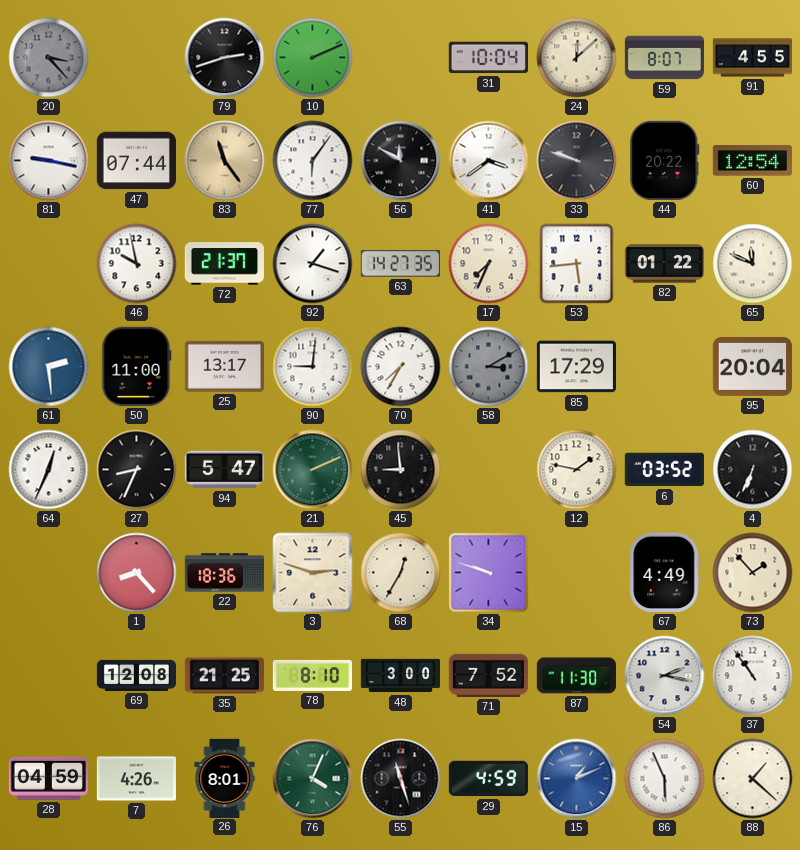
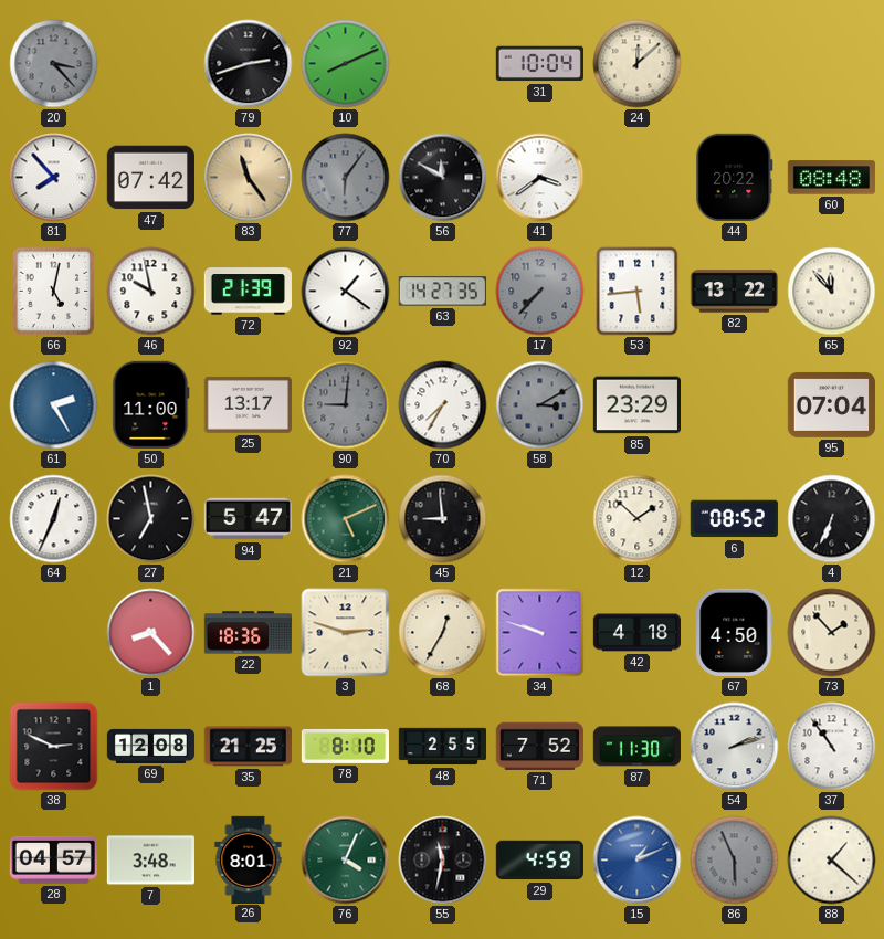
10: 2:11 -> 8:11 (346, 64)
59: 8:07 -> none (664, 58)
91: 4:55 -> none (752, 58)
81: 9:17 -> 7:53 (54, 178)
47: 07:44 -> 07:42 (150, 178)
77 dial: white -> grey (346, 178)
33: 9:48 -> none (577, 161)
60: 12:54 -> 08:48 (831, 178)
66: none -> 5:02 (54, 292)
72: 21:37 -> 21:39 (248, 292)
92: 1:18 -> 1:21 (346, 292)
17: 7:34 -> 7:37 (540, 292)
17 dial: cream -> grey (540, 292)
82: 01:22 -> 13:22 (734, 292)
65: 11:49 -> 11:53 (832, 292)
61: 2:29 -> 2:25 (54, 405)
90 dial: white -> grey (346, 405)
85: 17:29 -> 23:29 (636, 405)
95: 20:04 -> 07:04 (831, 404)
27: 8:34 -> 6:58 (151, 519)
21: 2:11 -> 5:11 (346, 519)
12: 1:47 -> 1:52 (638, 519)
6: 03:52 -> 08:52 (734, 519)
42: none -> 4:18 (636, 633)
67: 4:49 -> 4:50 (735, 632)
38: none -> 2:49 (54, 747)
48: 3:00 -> 2:55 (442, 747)
54: 2:17 -> 2:12 (735, 747)
28: 04:59 -> 04:57 (53, 859)
7: 4:26 -> 3:48 (150, 861)
55: 11:27 -> 11:32 (443, 861)
86 dial: white -> grey (735, 861)
